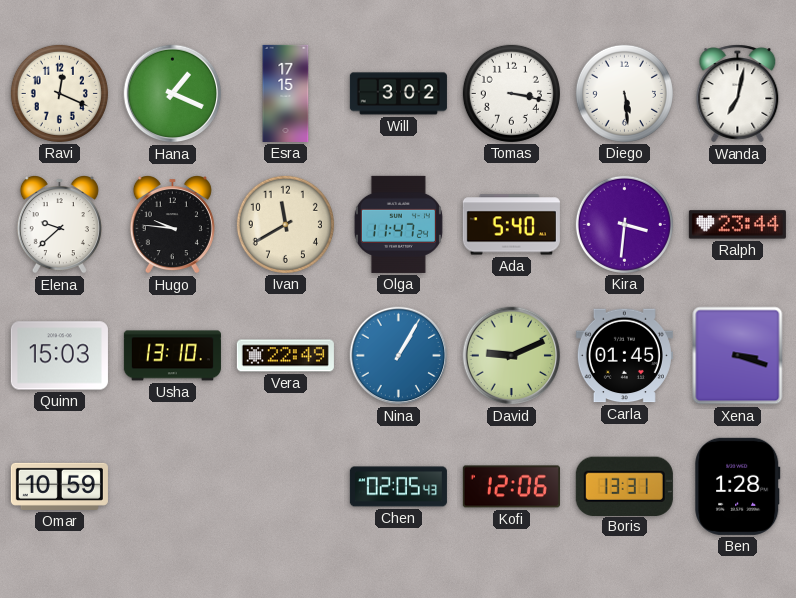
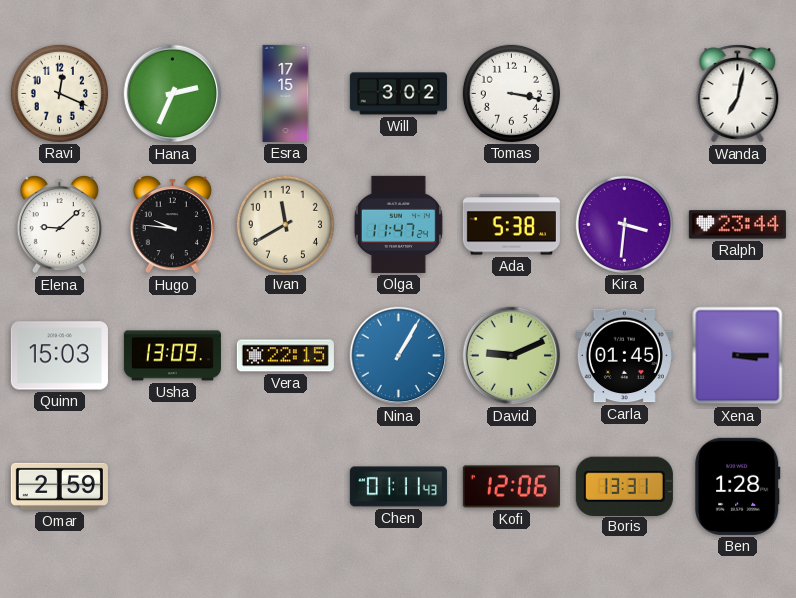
Hana: 1:19 -> 2:34 (173, 94)
Diego: 5:29 -> none (624, 93)
Elena: 9:38 -> 9:08 (59, 225)
Ada: 5:40 -> 5:38 (511, 225)
Usha: 13:10 -> 13:09 (172, 356)
Vera: 22:49 -> 22:15 (285, 356)
Xena: 3:18 -> 3:15 (738, 356)
Omar: 10:59 -> 2:59 (59, 486)
Chen: 02:05 -> 01:11 (398, 487)
